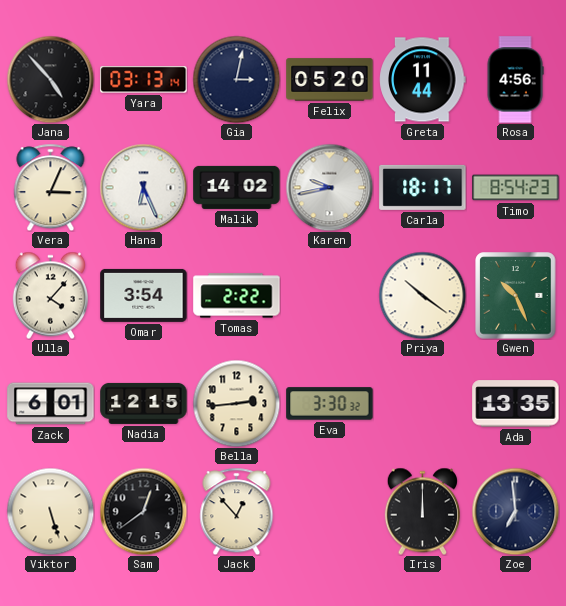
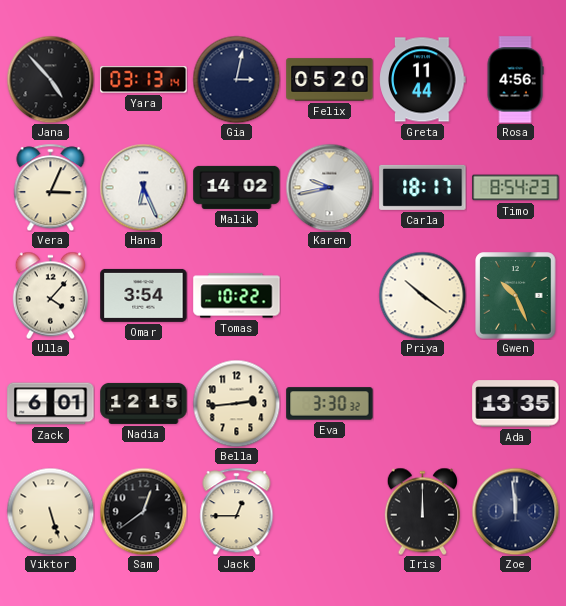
Tomas: 2:22 -> 10:22 (237, 296)
Jack: 12:53 -> 12:45 (237, 511)
Zoe: 6:59 -> 11:59 (515, 511)
